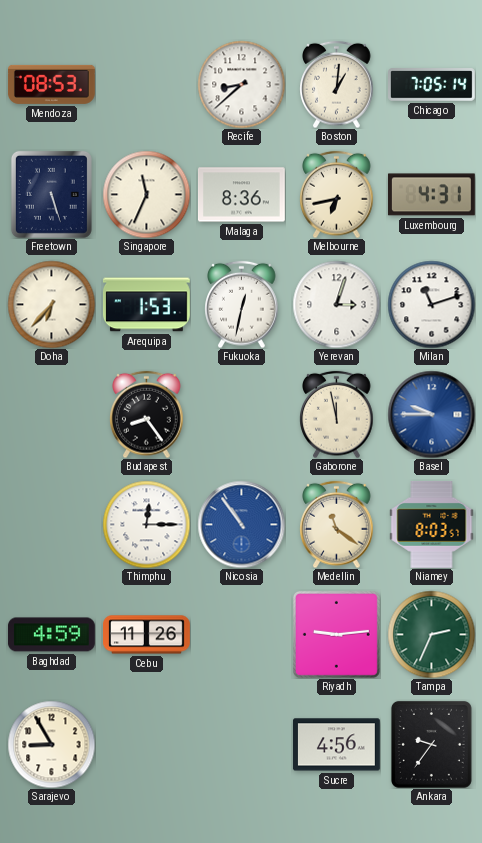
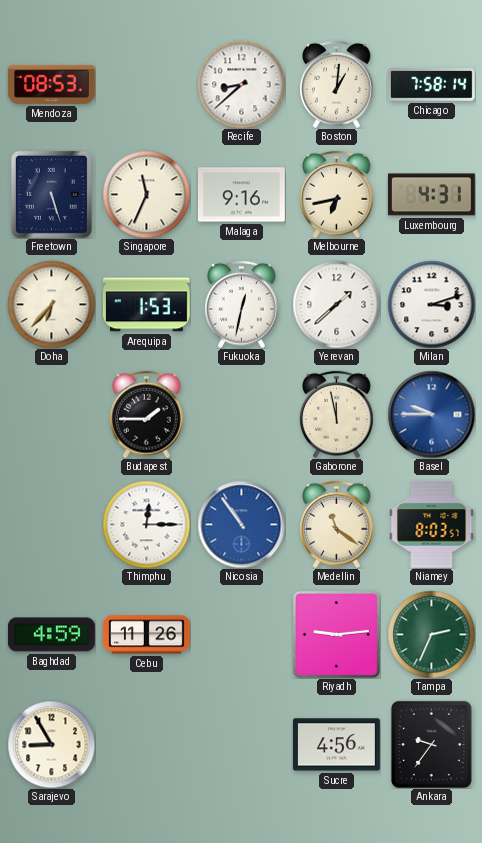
Chicago: 7:05 -> 7:58 (432, 85)
Malaga: 8:36 -> 9:16 (242, 195)
Yerevan: 3:03 -> 1:38 (336, 304)
Milan: 11:12 -> 3:12 (431, 304)
Budapest: 8:24 -> 1:45 (147, 414)
